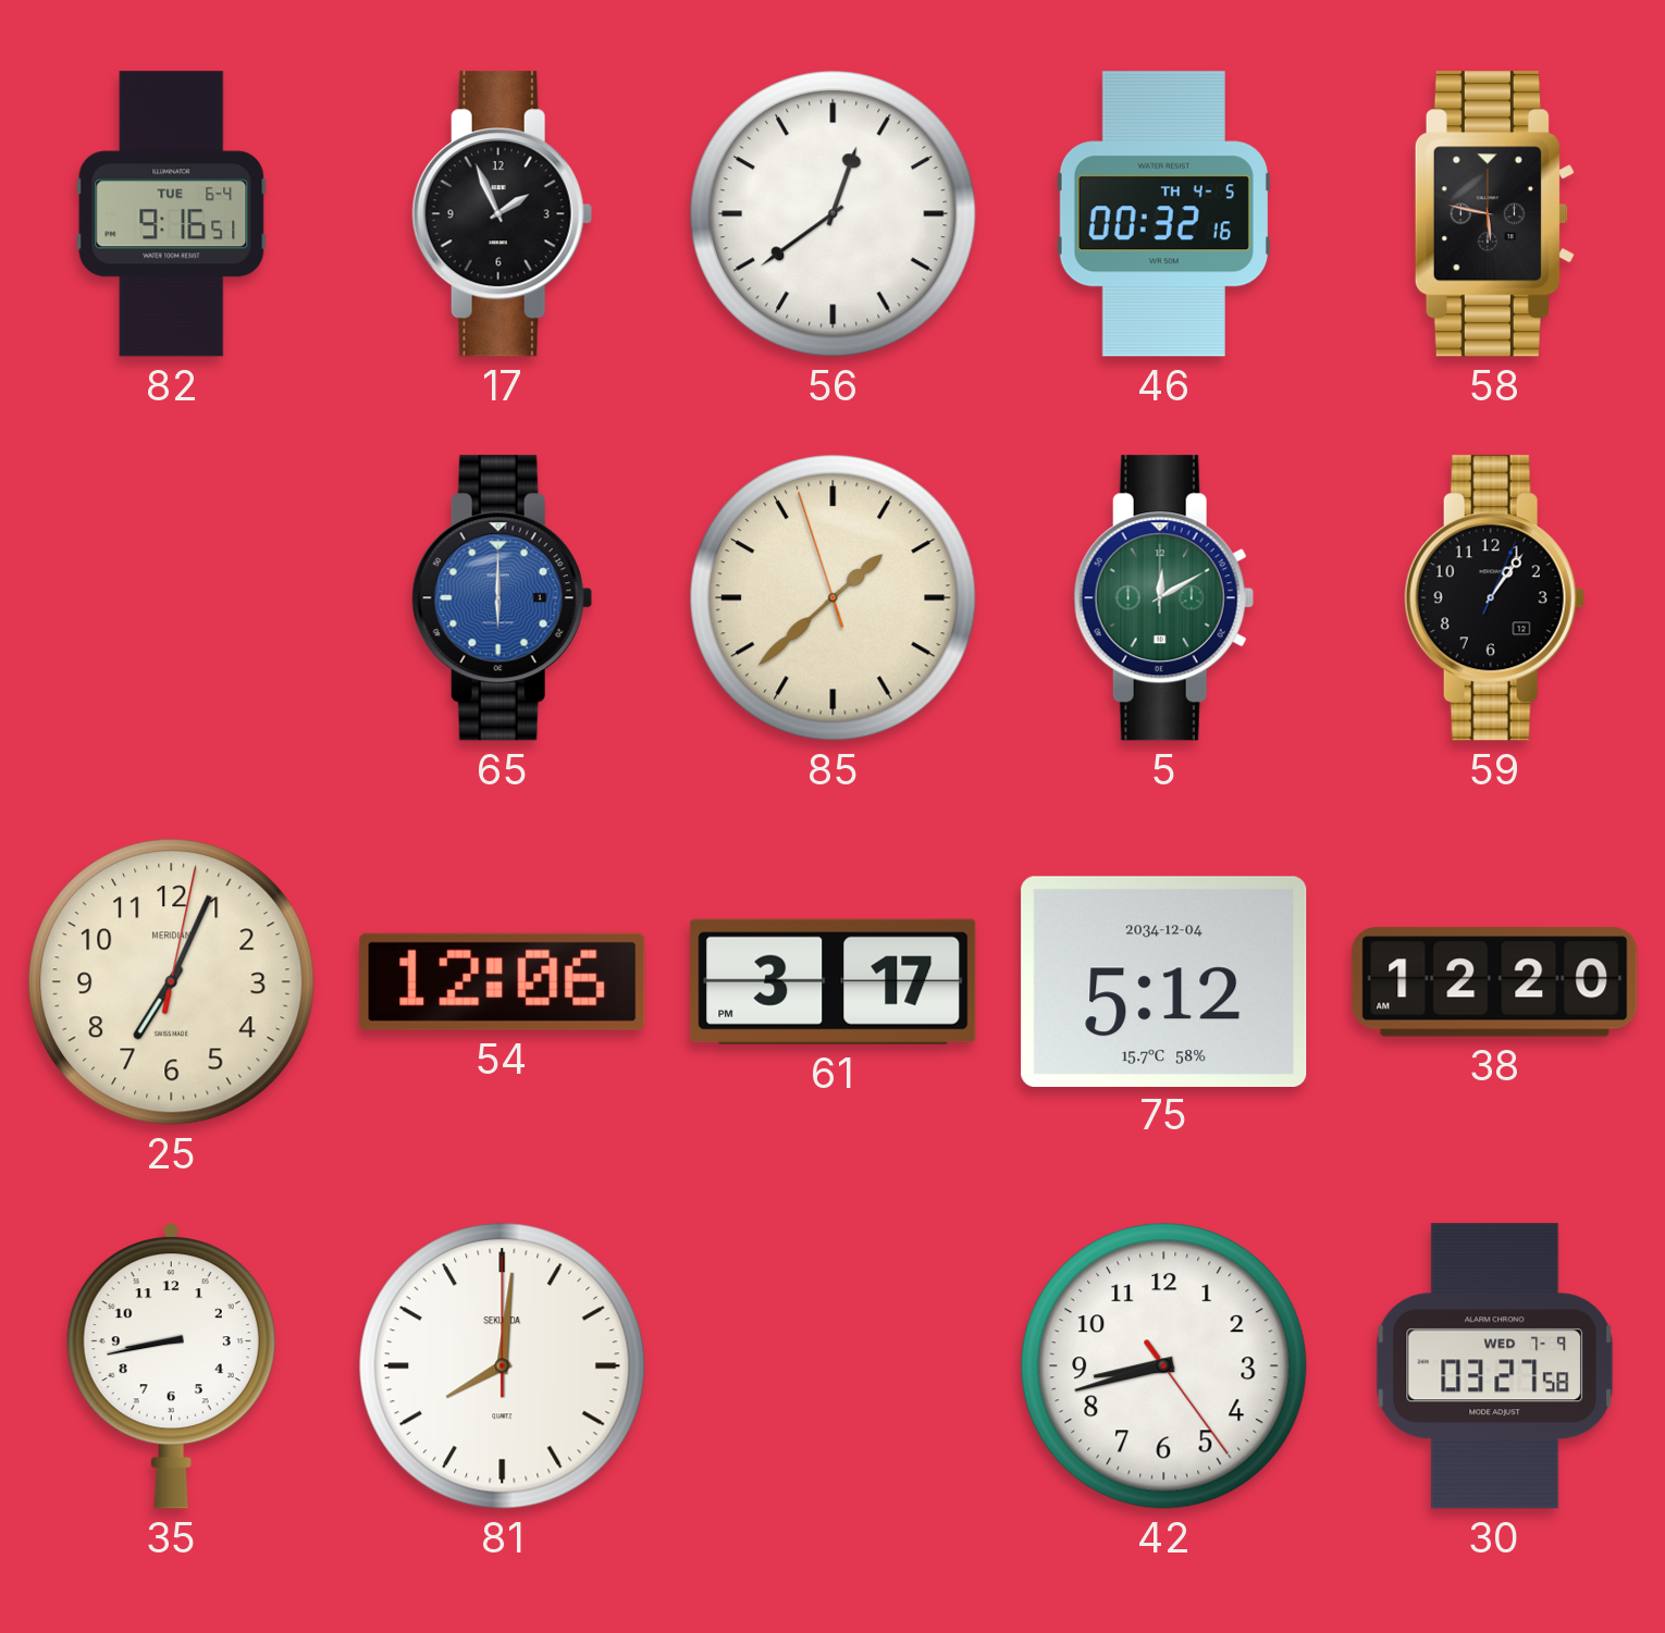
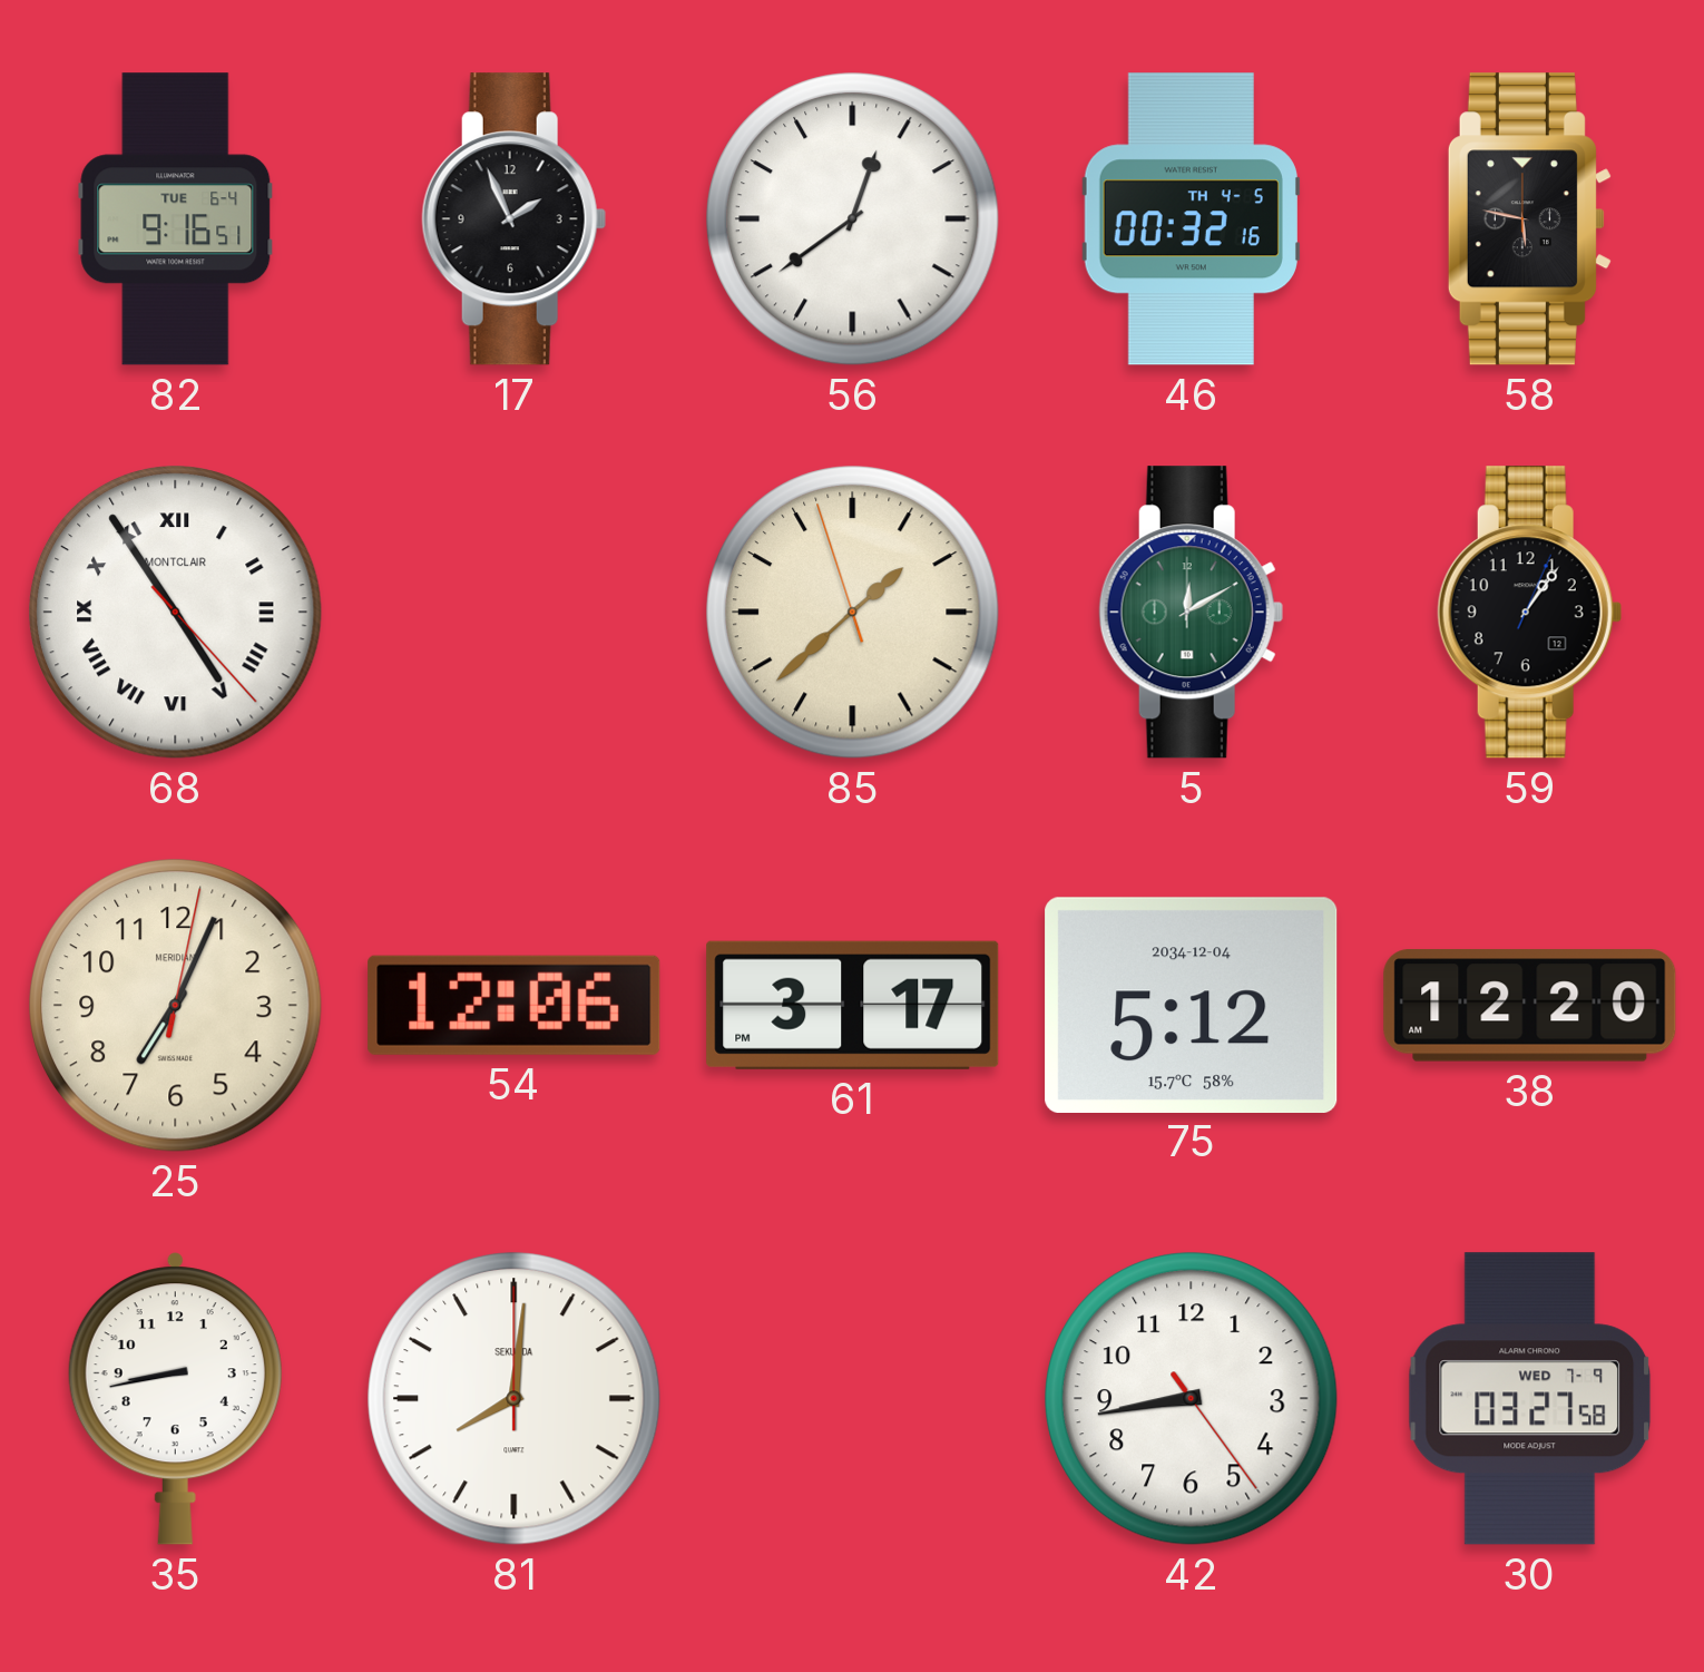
68: none -> 4:54 (176, 613)
65: 6:00 -> none (502, 598)
42: 8:42 -> 8:43 (1192, 1399)
